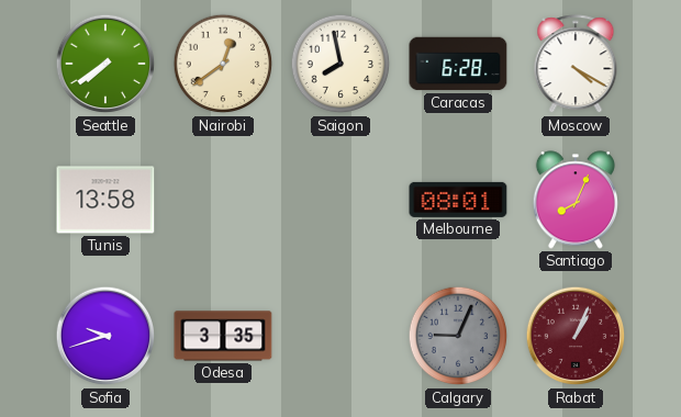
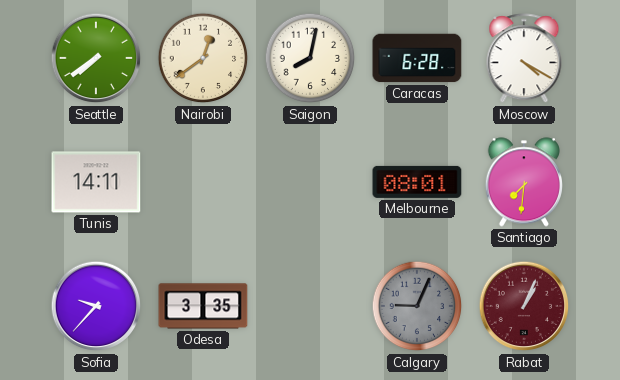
Saigon: 7:58 -> 8:02 (310, 58)
Tunis: 13:58 -> 14:11 (96, 182)
Santiago: 8:04 -> 7:31 (524, 182)
Sofia: 9:42 -> 9:37 (96, 306)
